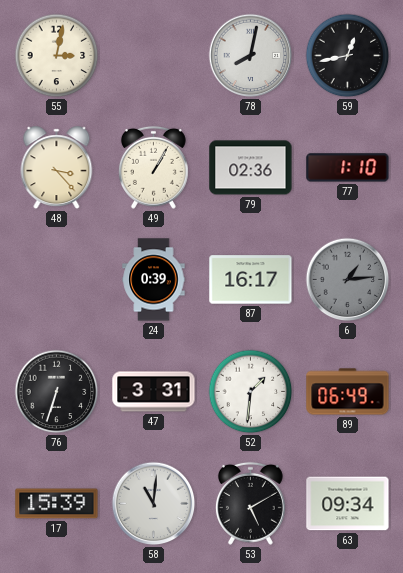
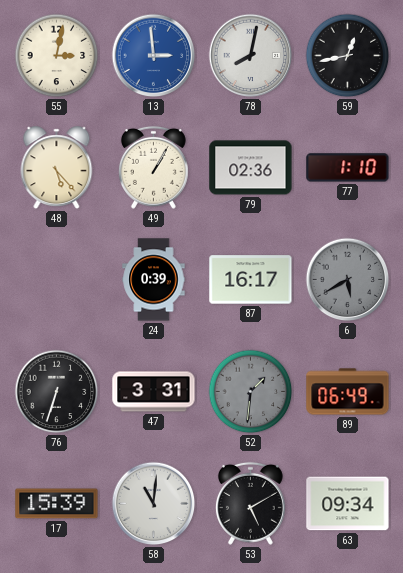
13: none -> 2:59 (154, 56)
48: 3:23 -> 5:23 (57, 168)
6: 1:14 -> 5:40 (348, 280)
52 dial: white -> grey (251, 392)
